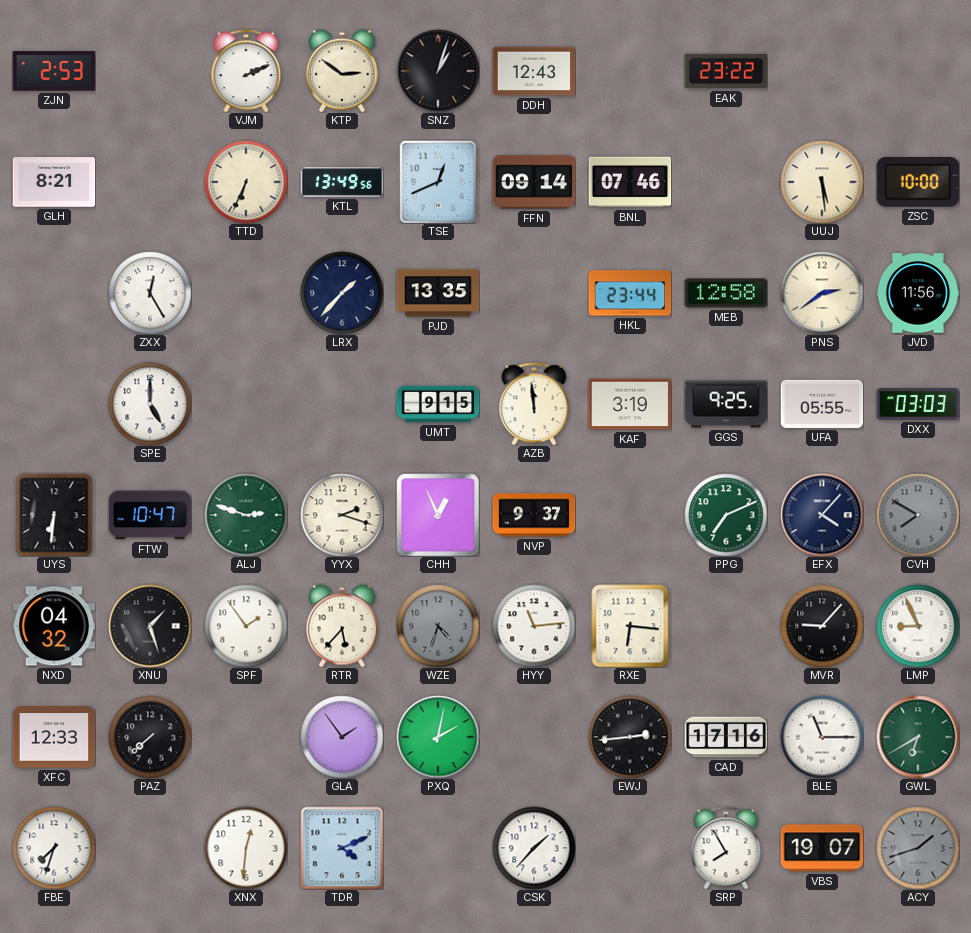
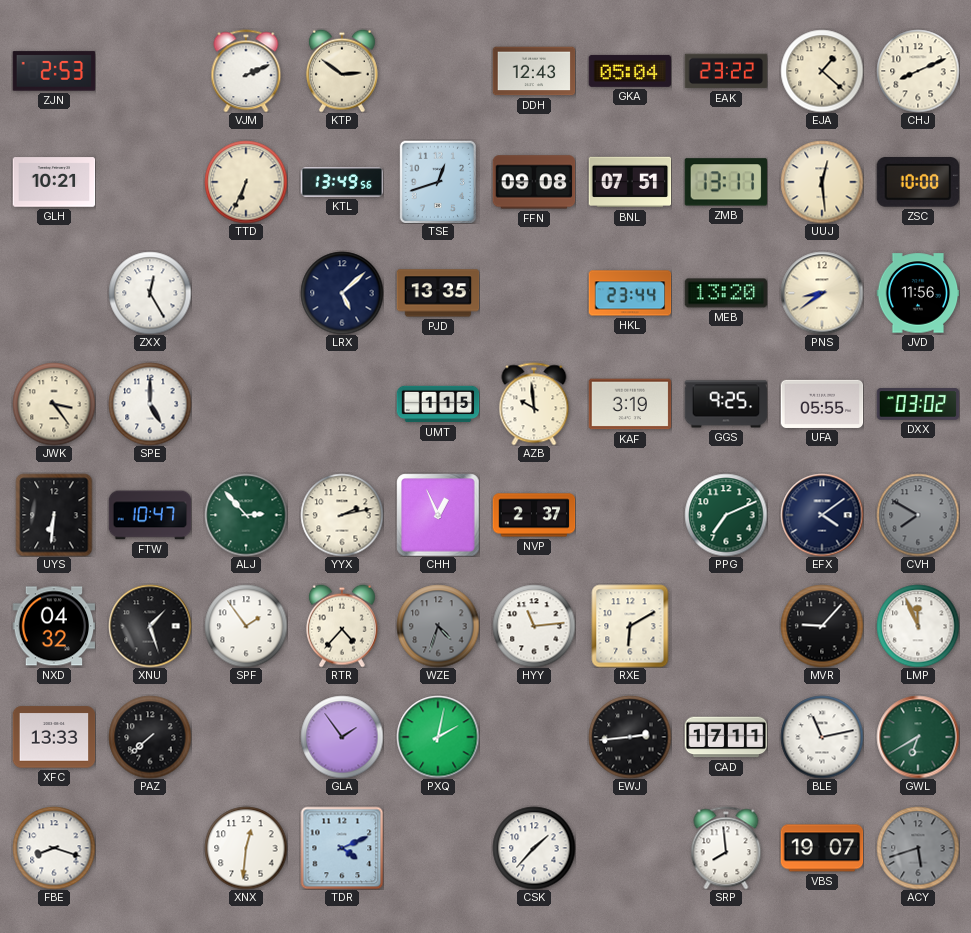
SNZ: 1:03 -> none (438, 71)
GKA: none -> 05:04 (630, 71)
EJA: none -> 1:22 (822, 71)
CHJ: none -> 8:11 (918, 71)
GLH: 8:21 -> 10:21 (54, 182)
TSE: 12:41 -> 12:42 (438, 182)
FFN: 09:14 -> 09:08 (534, 182)
BNL: 07:46 -> 07:51 (630, 182)
ZMB: none -> 13:11 (725, 182)
UUJ: 5:29 -> 12:29 (822, 182)
LRX: 1:37 -> 5:08 (342, 293)
MEB: 12:58 -> 13:20 (726, 293)
PNS: 2:39 -> 8:39 (822, 293)
JWK: none -> 3:24 (54, 404)
UMT: 9:15 -> 1:15 (438, 404)
AZB: 11:59 -> 9:59 (534, 404)
DXX: 03:03 -> 03:02 (918, 404)
ALJ: 2:48 -> 2:53 (246, 515)
YYX: 2:18 -> 2:13 (342, 515)
NVP: 9:37 -> 2:37 (534, 515)
EFX: 4:07 -> 4:09 (822, 515)
RTR: 5:37 -> 4:37 (342, 626)
RXE: 6:16 -> 6:10 (630, 626)
LMP: 8:56 -> 11:56 (918, 626)
XFC: 12:33 -> 13:33 (54, 737)
CAD: 17:16 -> 17:11 (726, 737)
BLE: 11:15 -> 11:13 (822, 737)
FBE: 7:33 -> 8:18 (54, 848)
SRP: 7:55 -> 7:59 (726, 848)
ACY: 1:42 -> 5:42 (918, 848)
